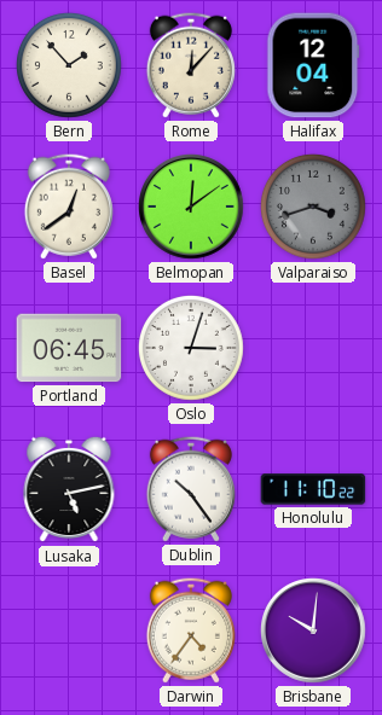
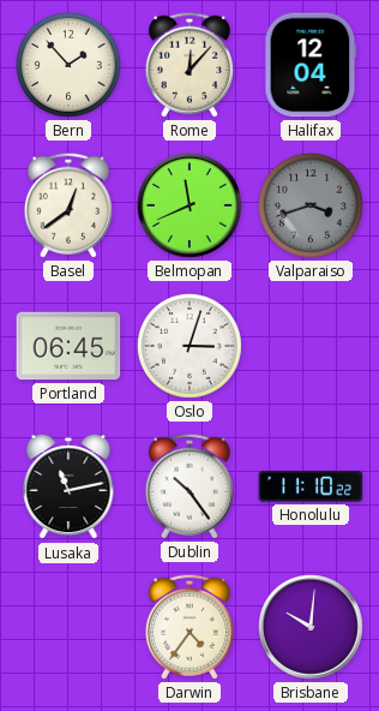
Belmopan: 12:09 -> 11:41 (191, 207)
Lusaka: 5:13 -> 11:13 (68, 486)
